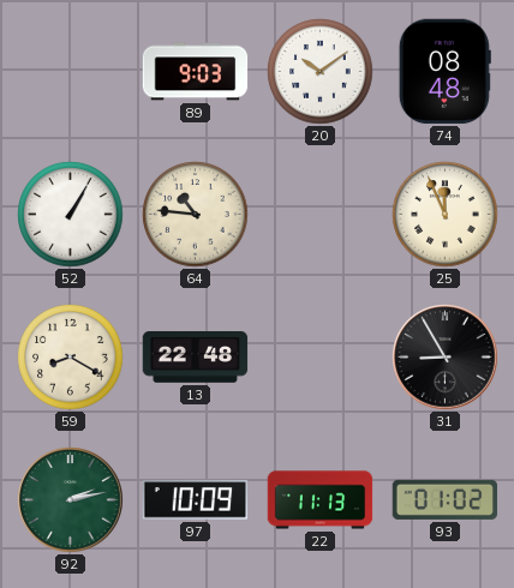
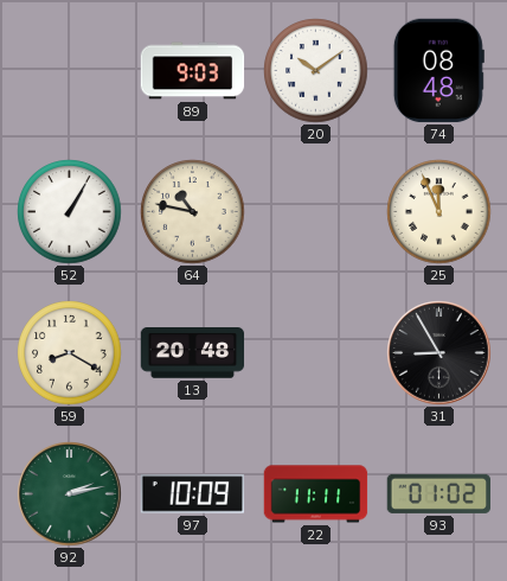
64: 10:46 -> 10:47 (193, 212)
13: 22:48 -> 20:48 (193, 353)
22: 11:13 -> 11:11 (316, 494)
